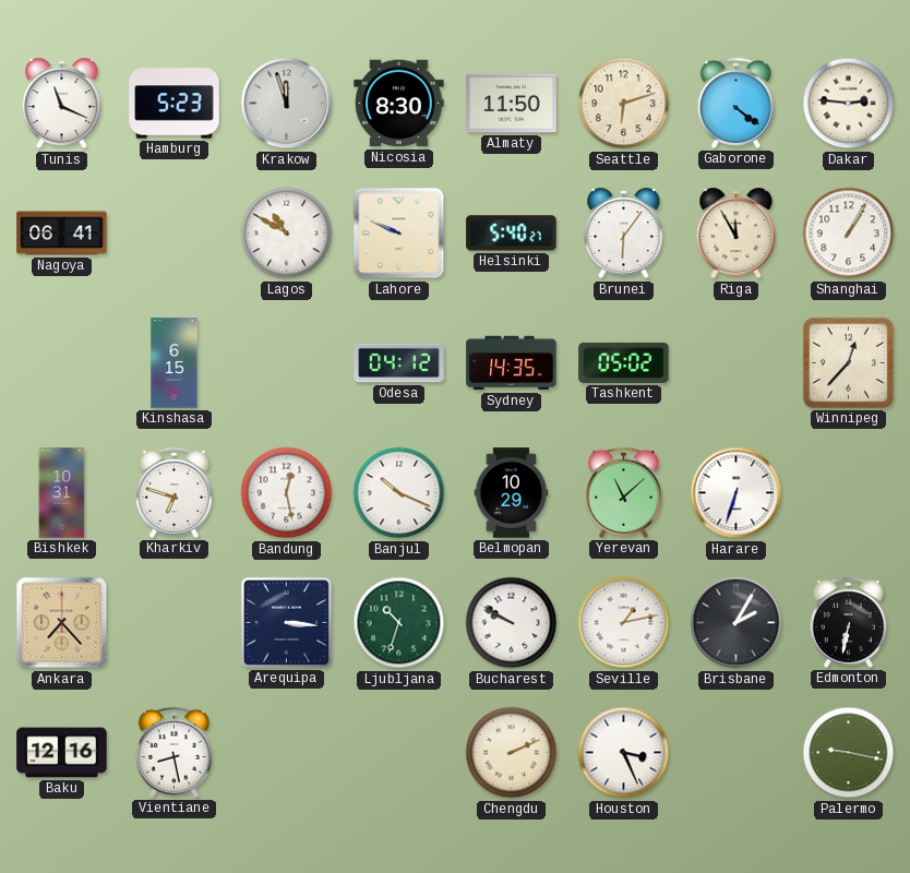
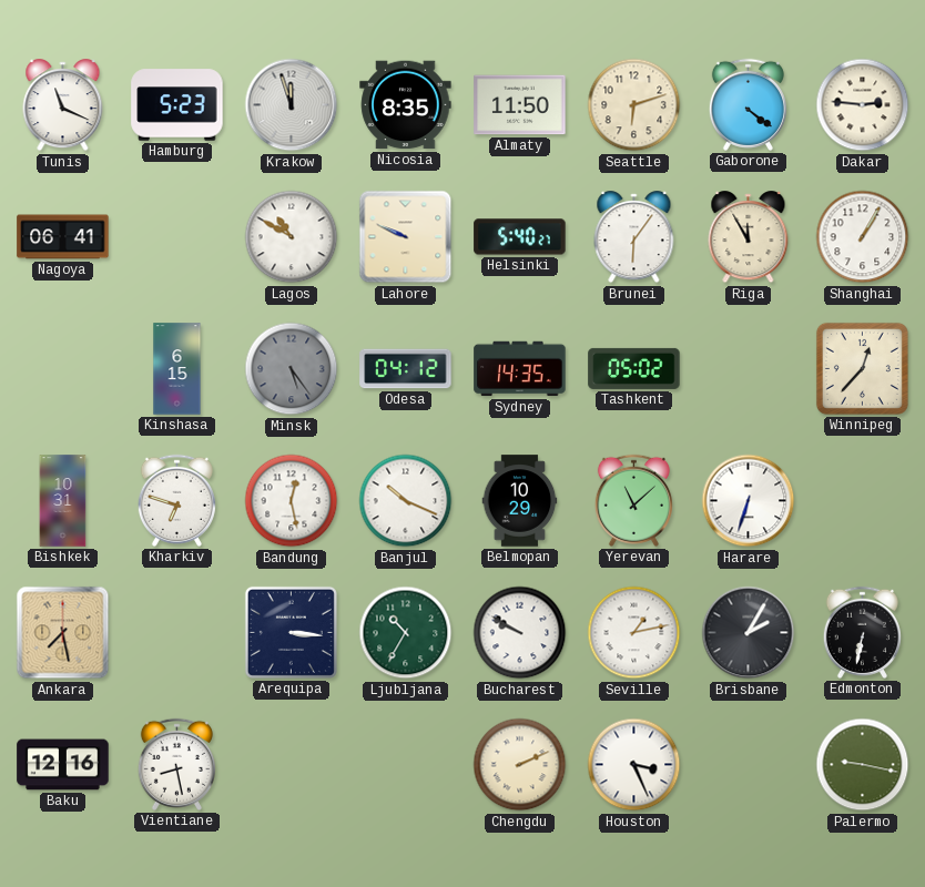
Nicosia: 8:30 -> 8:35 (406, 105)
Minsk: none -> 5:24 (292, 369)
Ankara: 7:23 -> 7:28 (63, 633)
Ljubljana: 10:33 -> 10:35 (406, 633)
